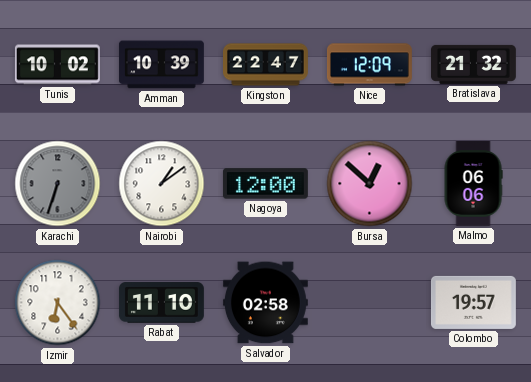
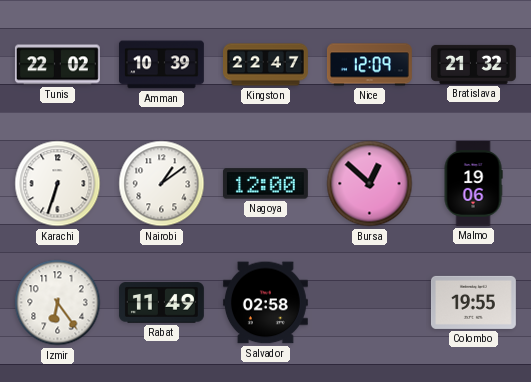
Tunis: 10:02 -> 22:02 (57, 65)
Karachi dial: grey -> white (58, 184)
Malmo: 06:06 -> 19:06 (473, 183)
Rabat: 11:10 -> 11:49 (161, 303)
Colombo: 19:57 -> 19:55 (473, 302)
